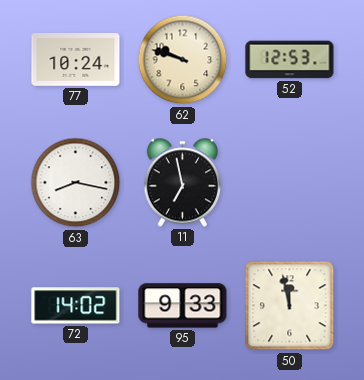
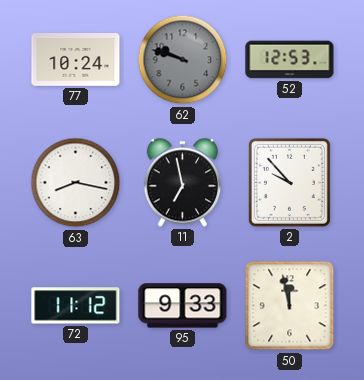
62 dial: cream -> grey (183, 60)
2: none -> 9:53 (289, 182)
72: 14:02 -> 11:12 (76, 306)
